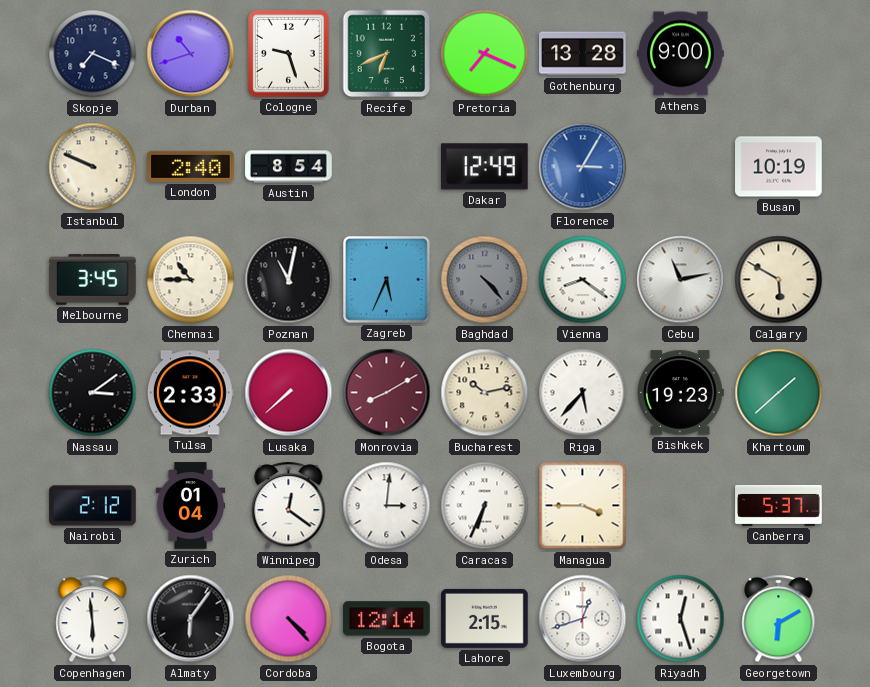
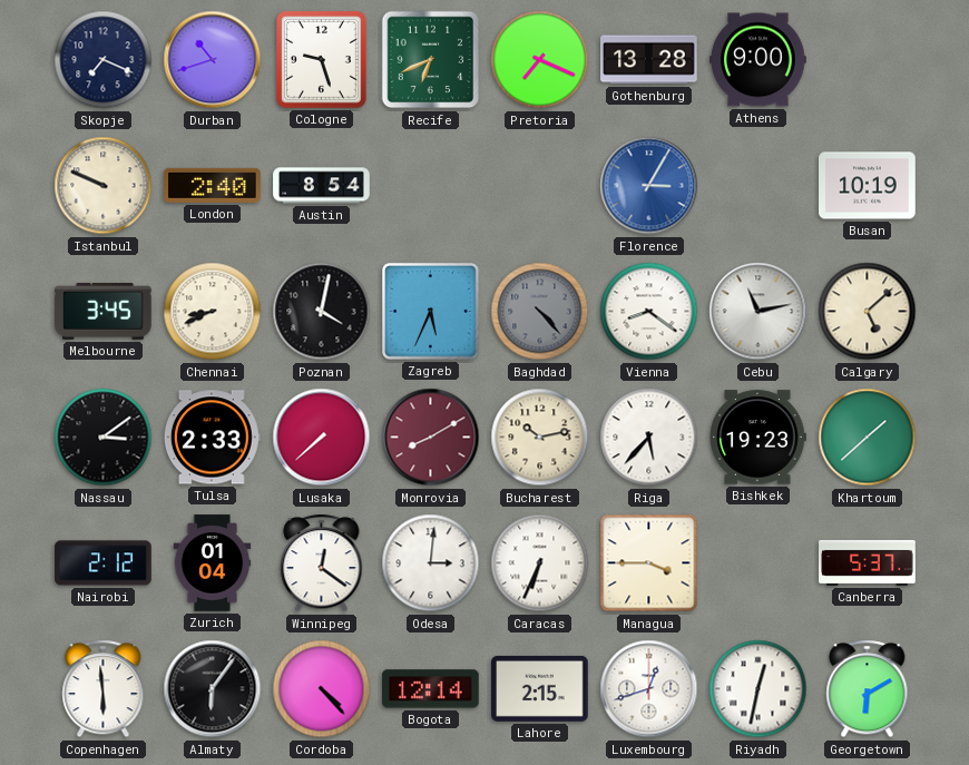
Dakar: 12:49 -> none (485, 167)
Chennai: 10:45 -> 8:41 (213, 312)
Poznan: 11:02 -> 4:02 (322, 312)
Calgary: 5:50 -> 5:08 (868, 312)
Riyadh: 12:27 -> 12:32 (758, 689)
